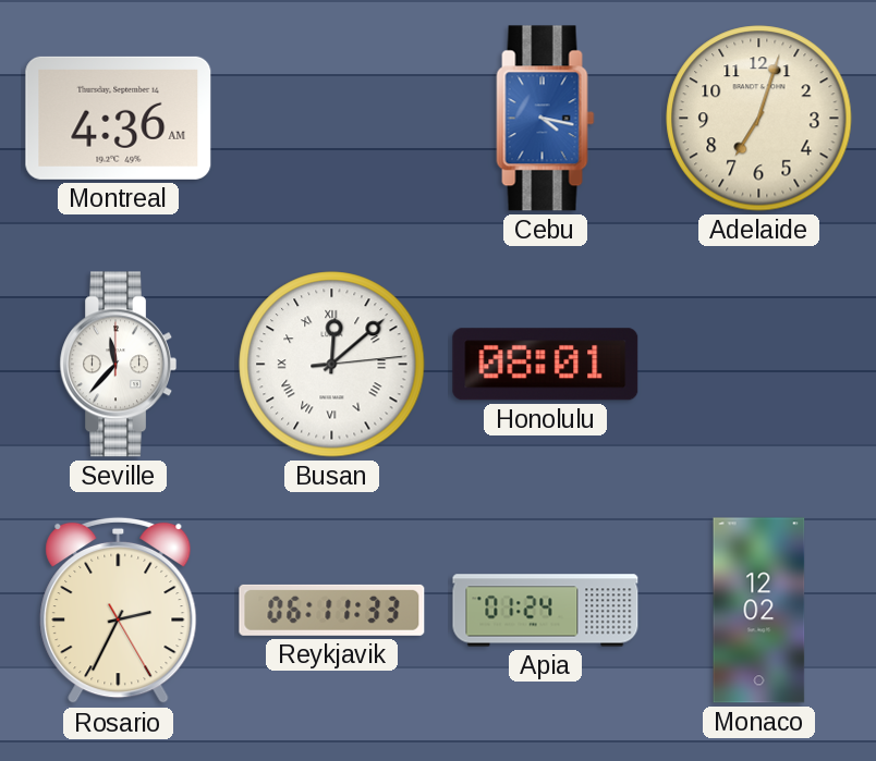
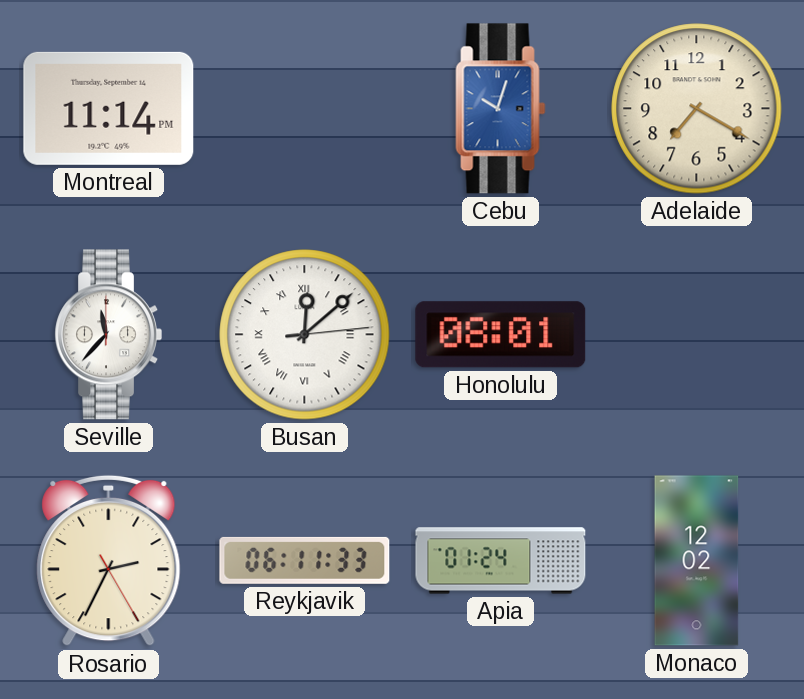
Montreal: 4:36 -> 11:14 (109, 108)
Cebu: 4:17 -> 10:03 (501, 109)
Adelaide: 7:03 -> 7:20 (697, 109)
